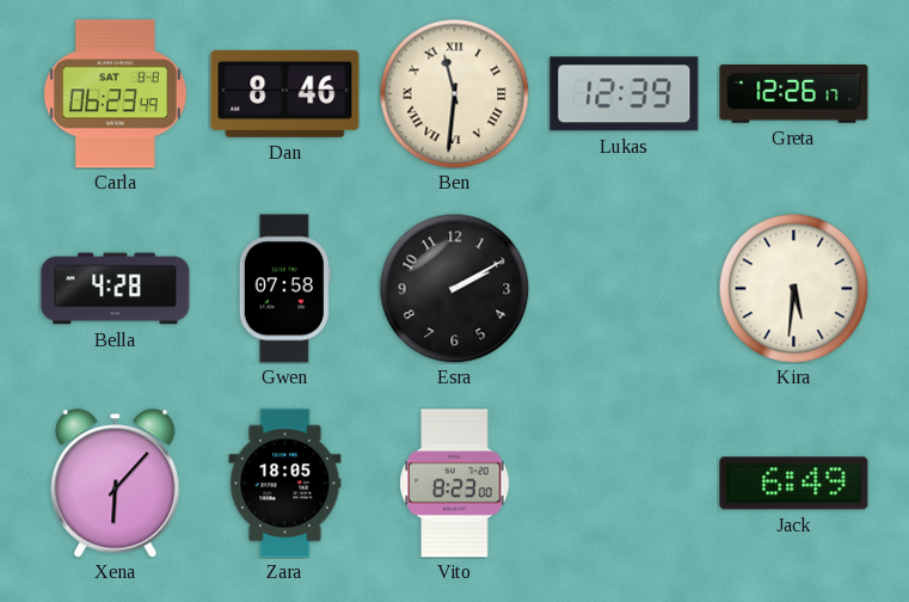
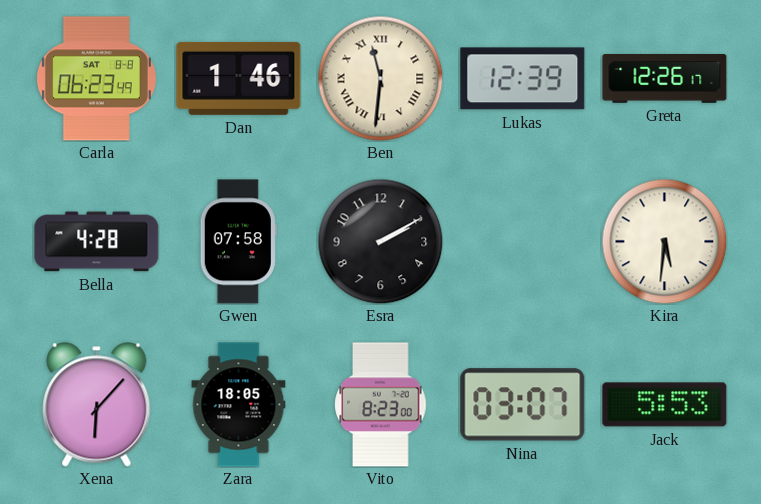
Dan: 8:46 -> 1:46 (239, 78)
Nina: none -> 03:07 (523, 405)
Jack: 6:49 -> 5:53 (665, 405)
